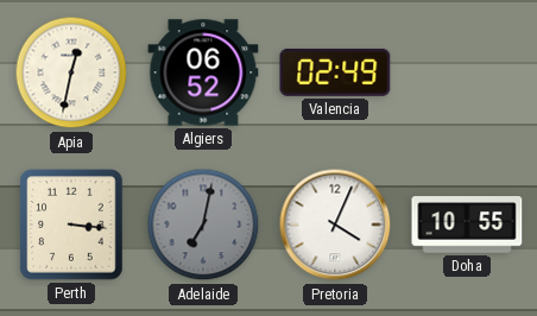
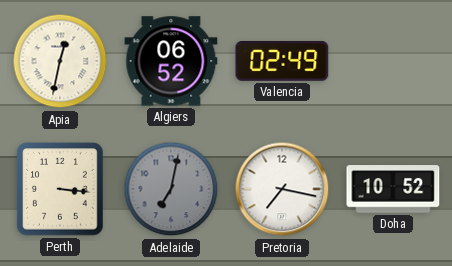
Pretoria: 4:04 -> 7:17 (282, 189)
Doha: 10:55 -> 10:52 (393, 189)
